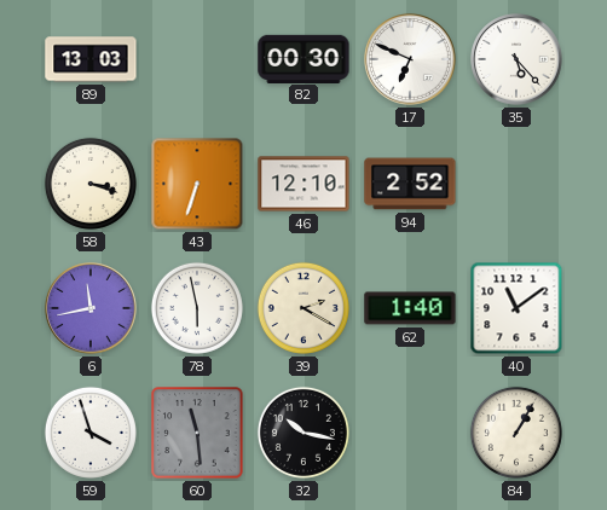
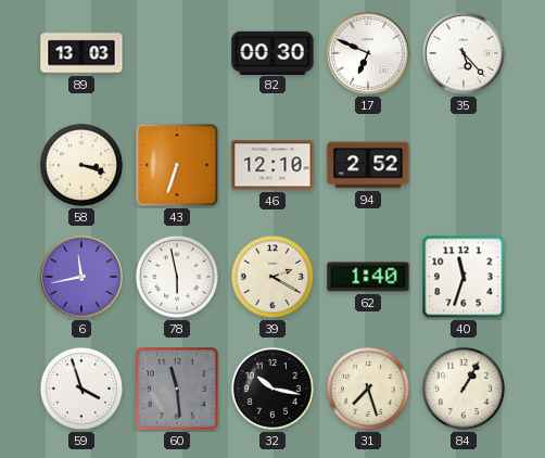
40: 11:09 -> 11:33 (464, 277)
31: none -> 7:27 (368, 389)
